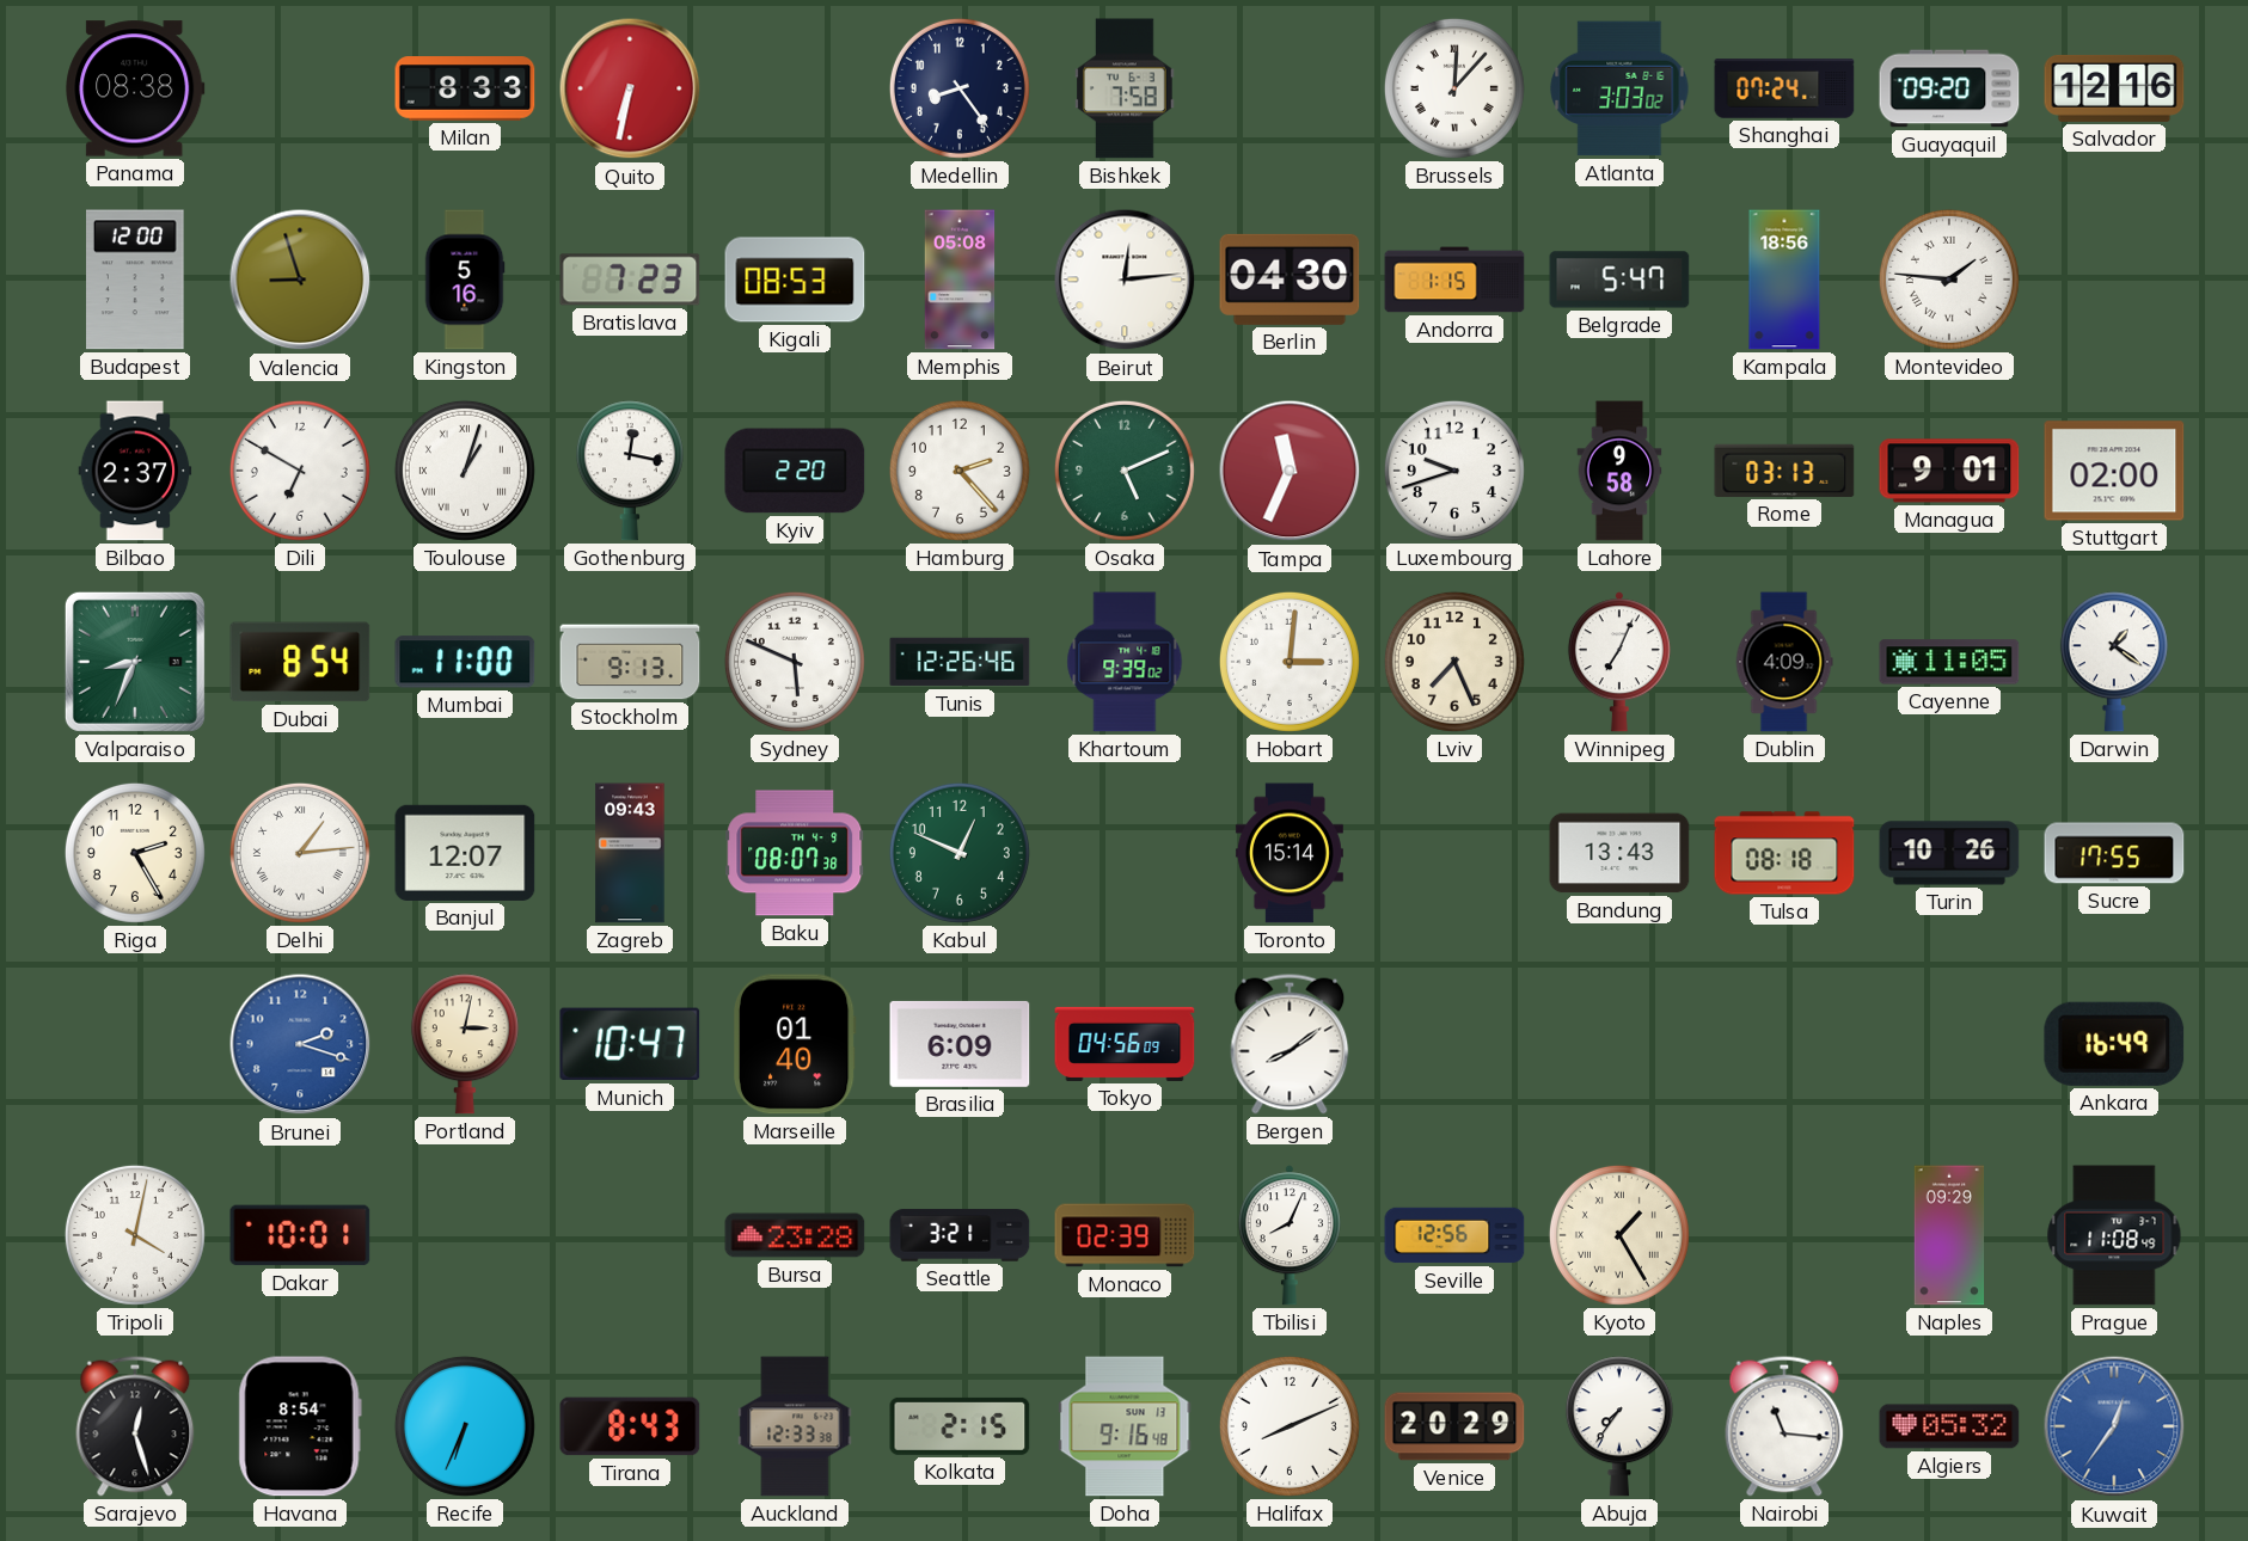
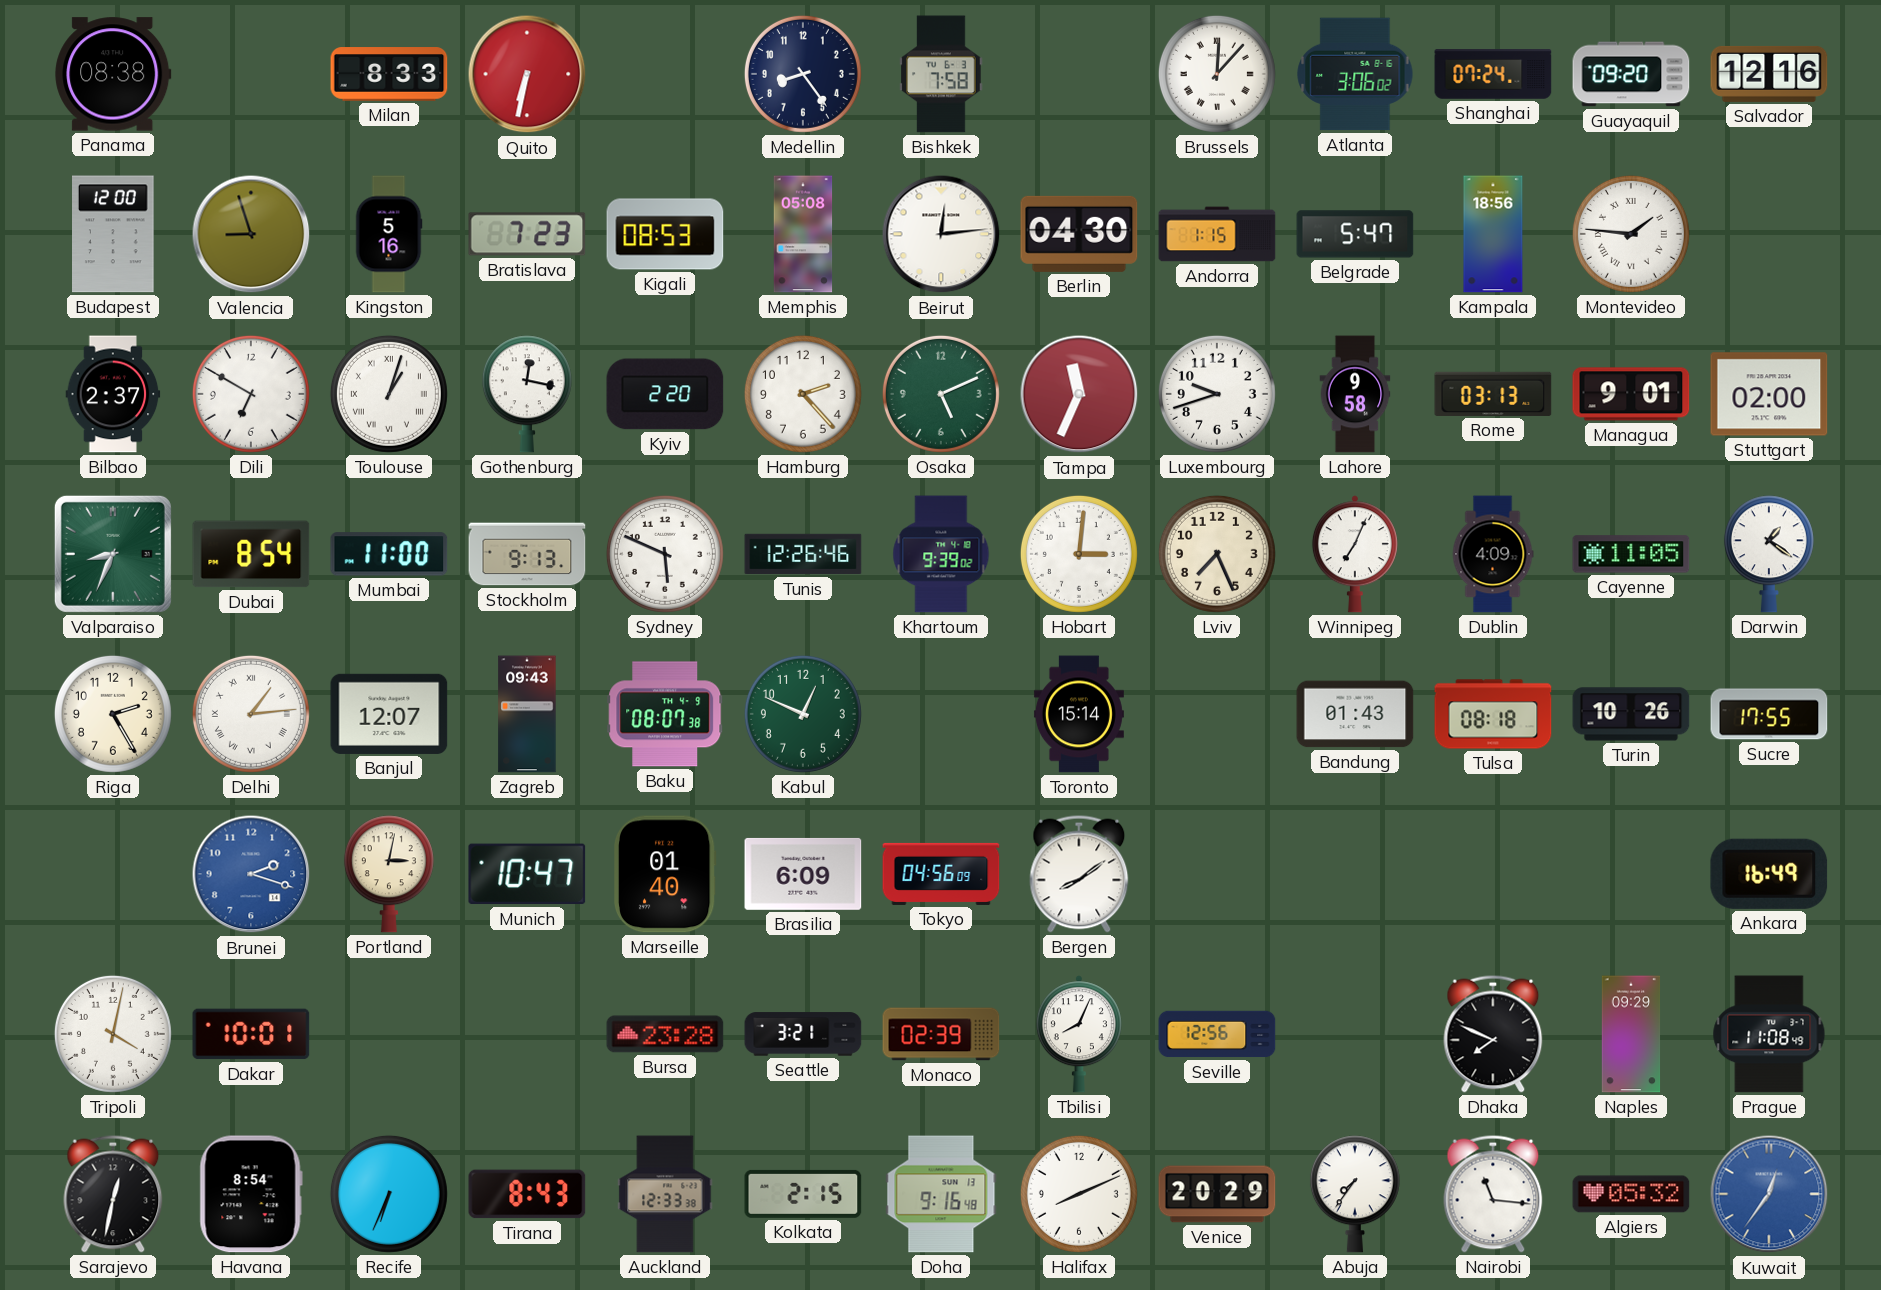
Atlanta: 3:03 -> 3:06 (1355, 74)
Bandung: 13:43 -> 01:43 (1355, 714)
Kyoto: 1:25 -> none (1619, 1235)
Dhaka: none -> 7:49 (1493, 1034)
Sarajevo: 12:27 -> 12:32 (113, 1194)
